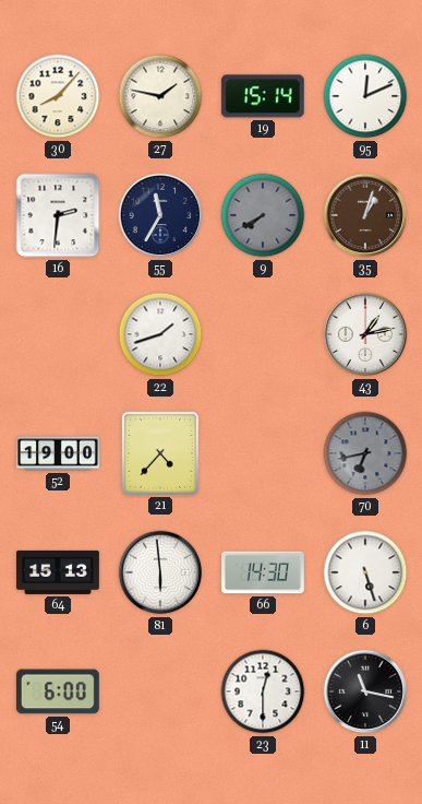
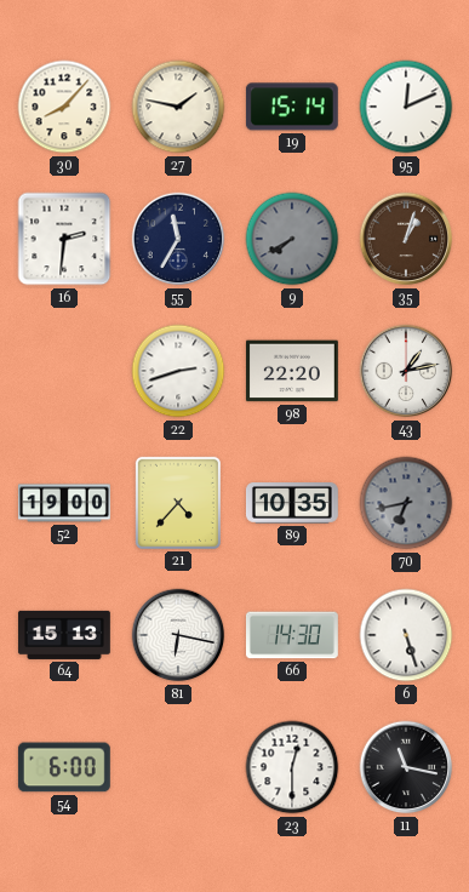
22: 1:42 -> 2:42 (178, 371)
98: none -> 22:20 (292, 371)
89: none -> 10:35 (292, 503)
81: 5:59 -> 6:17 (178, 635)
